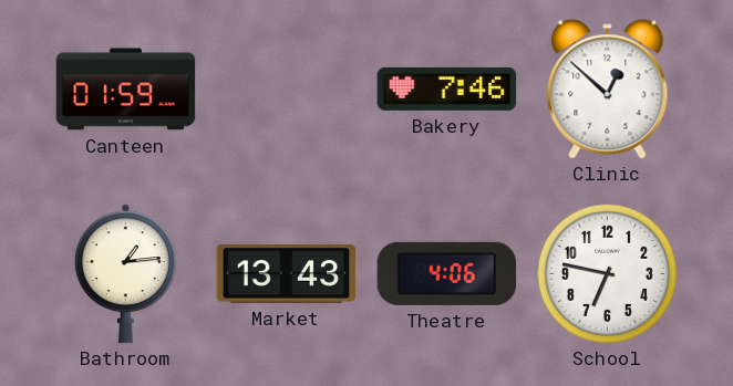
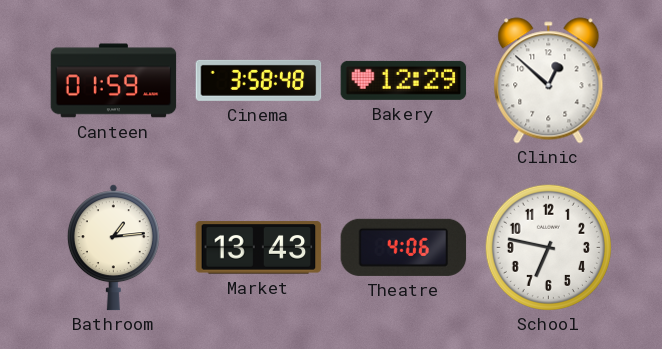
Cinema: none -> 3:58 (259, 80)
Bakery: 7:46 -> 12:29 (404, 80)
